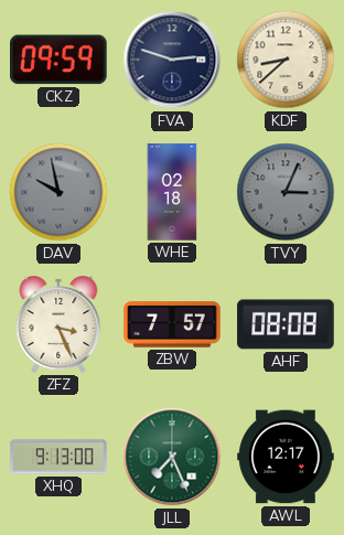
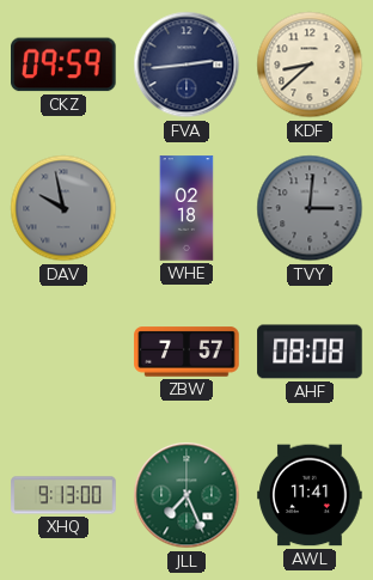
FVA: 2:48 -> 2:44 (186, 65)
TVY: 3:04 -> 3:01 (310, 208)
ZFZ: 3:26 -> none (58, 325)
AWL: 12:17 -> 11:41 (310, 495)
